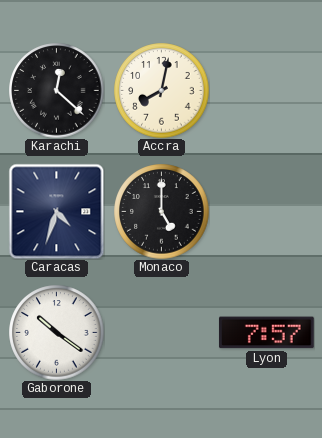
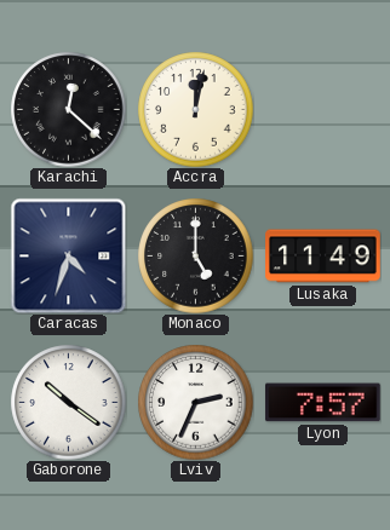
Accra: 8:02 -> 12:02 (195, 109)
Lusaka: none -> 11:49 (323, 257)
Lviv: none -> 2:34 (195, 402)
